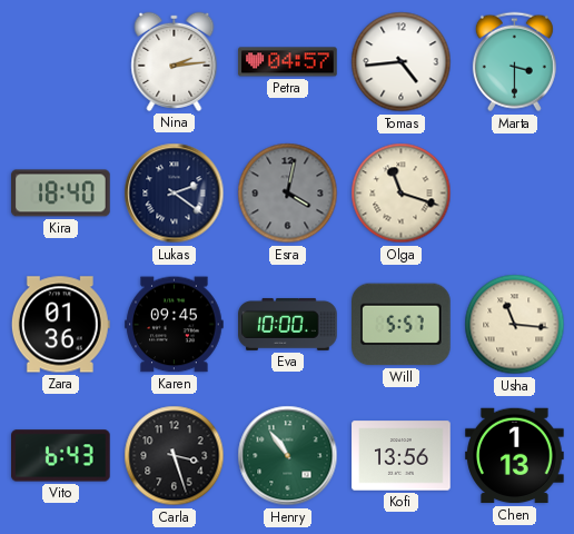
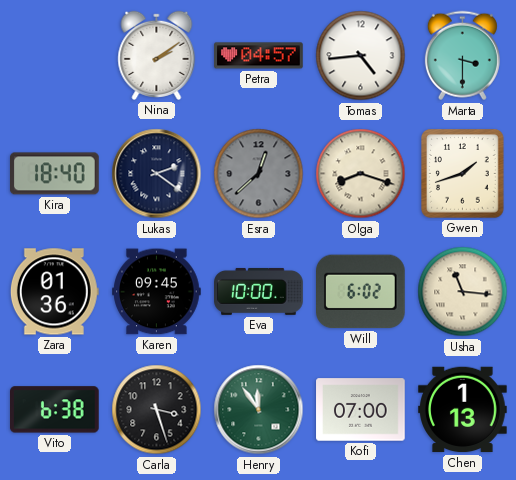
Nina: 2:14 -> 2:09 (157, 55)
Esra: 4:02 -> 12:38 (259, 174)
Olga: 11:18 -> 8:18 (361, 174)
Gwen: none -> 1:42 (463, 174)
Will: 5:57 -> 6:02 (361, 292)
Vito: 6:43 -> 6:38 (55, 410)
Henry: 10:54 -> 11:54 (259, 410)
Kofi: 13:56 -> 07:00 (361, 410)
